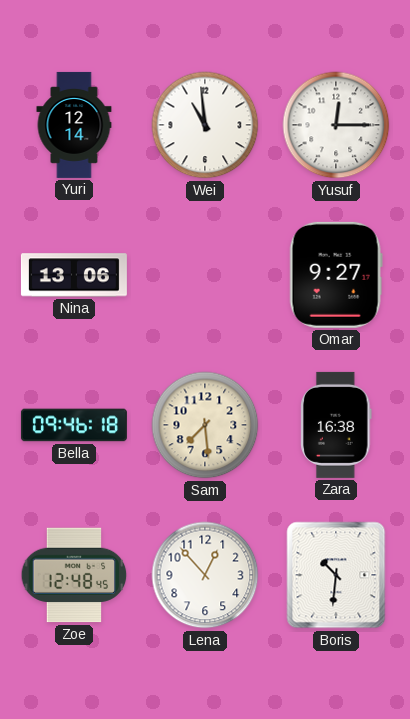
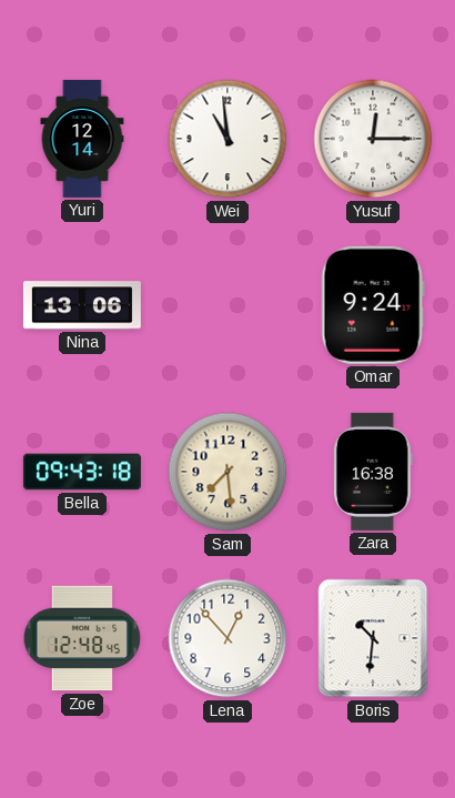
Omar: 9:27 -> 9:24 (373, 305)
Bella: 09:46 -> 09:43 (82, 472)
